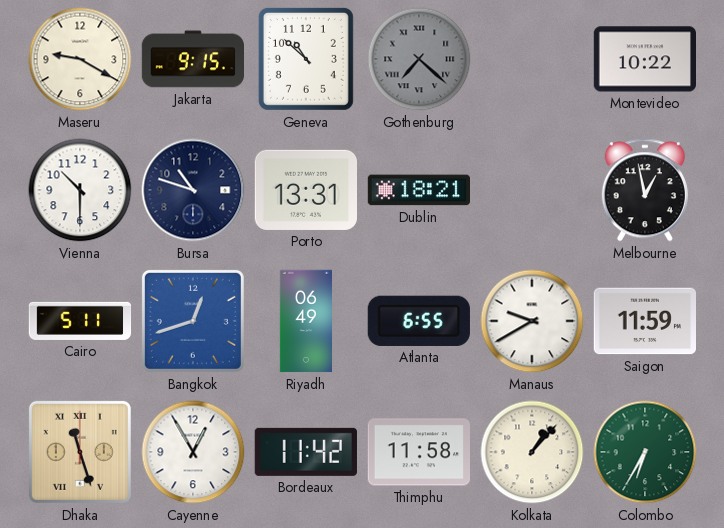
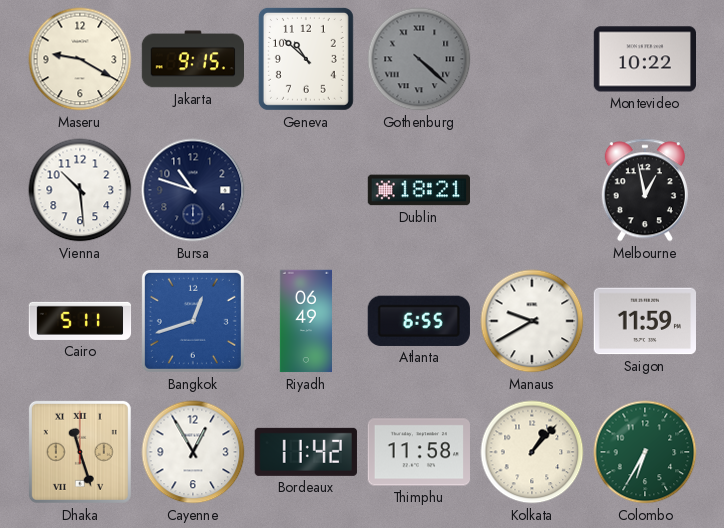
Gothenburg: 7:22 -> 4:22 (419, 59)
Vienna: 10:30 -> 10:29 (80, 190)
Porto: 13:31 -> none (305, 190)
